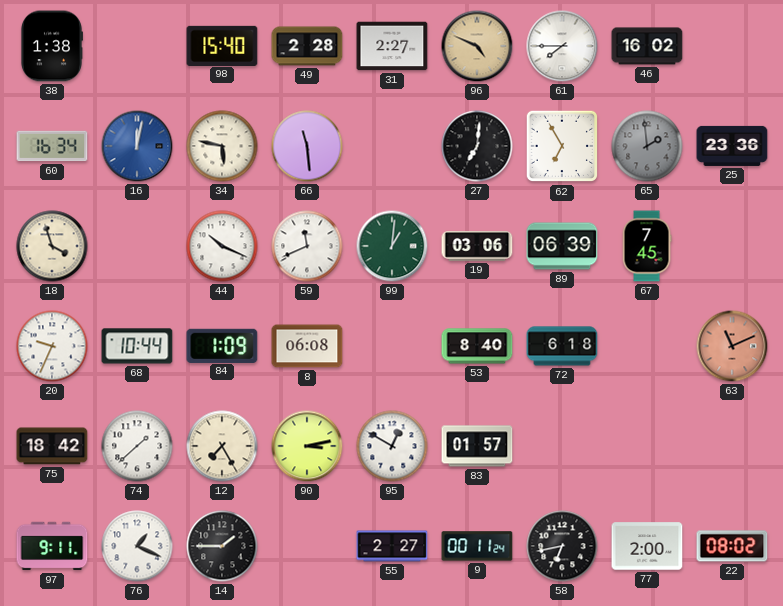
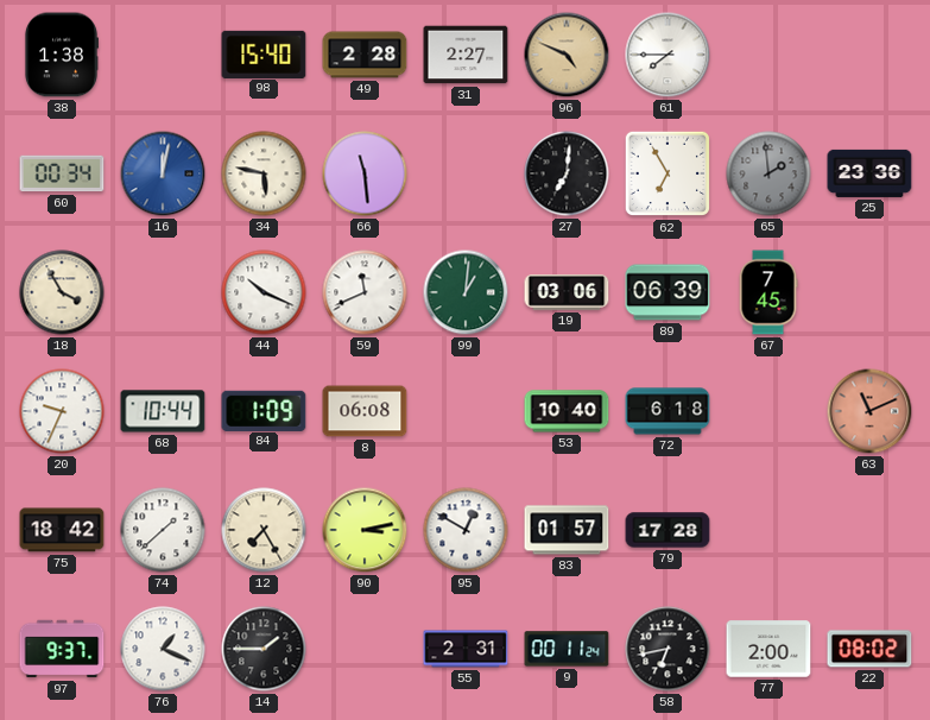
46: 16:02 -> none (647, 46)
60: 16:34 -> 00:34 (62, 173)
18: 3:57 -> 3:55 (62, 292)
53: 8:40 -> 10:40 (567, 411)
79: none -> 17:28 (668, 530)
97: 9:11 -> 9:37 (62, 649)
55: 2:27 -> 2:31 (466, 649)
